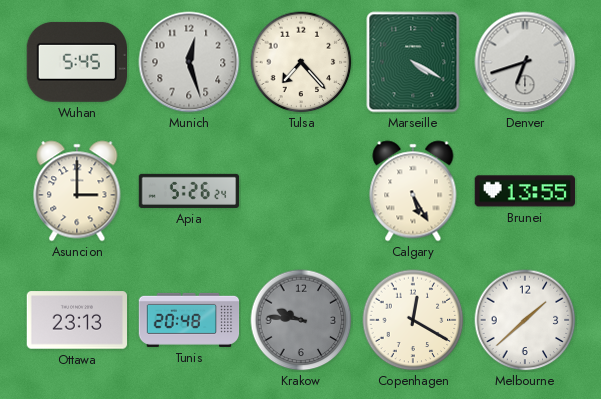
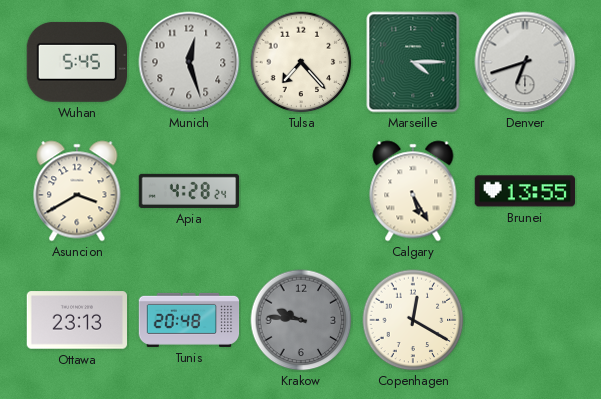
Marseille: 4:20 -> 4:15 (413, 62)
Asuncion: 3:00 -> 3:40 (77, 191)
Apia: 5:26 -> 4:28 (189, 191)
Melbourne: 1:38 -> none (525, 320)
